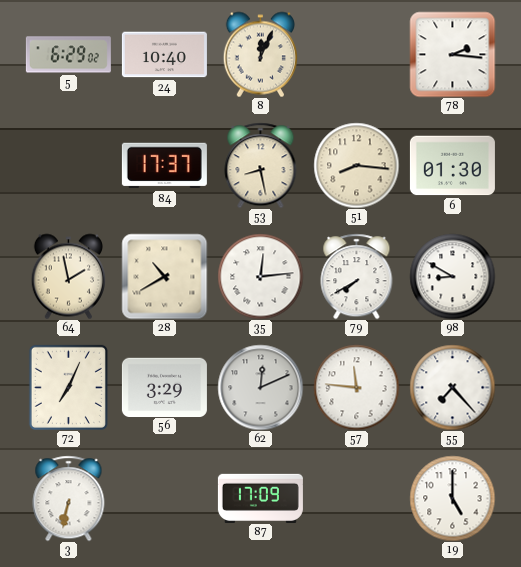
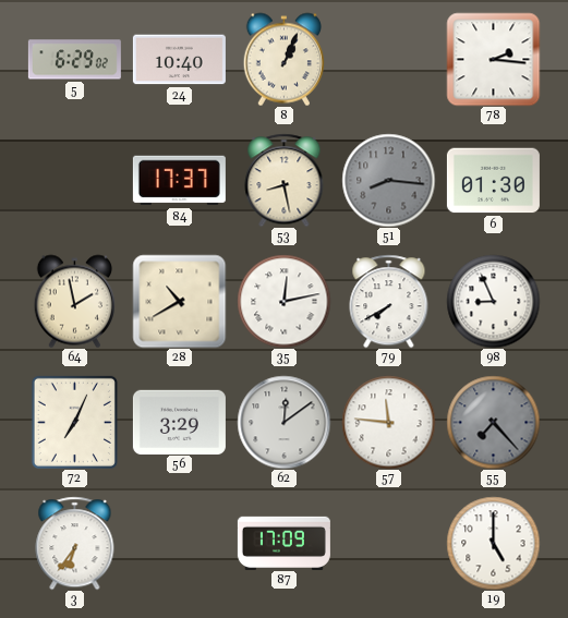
8: 12:04 -> 1:04 (283, 59)
51 dial: cream -> grey (388, 180)
35: 12:14 -> 12:13 (283, 301)
98: 8:50 -> 8:56 (493, 301)
62: 12:11 -> 12:09 (283, 422)
55 dial: white -> grey (493, 422)
3: 6:32 -> 6:36 (75, 543)
